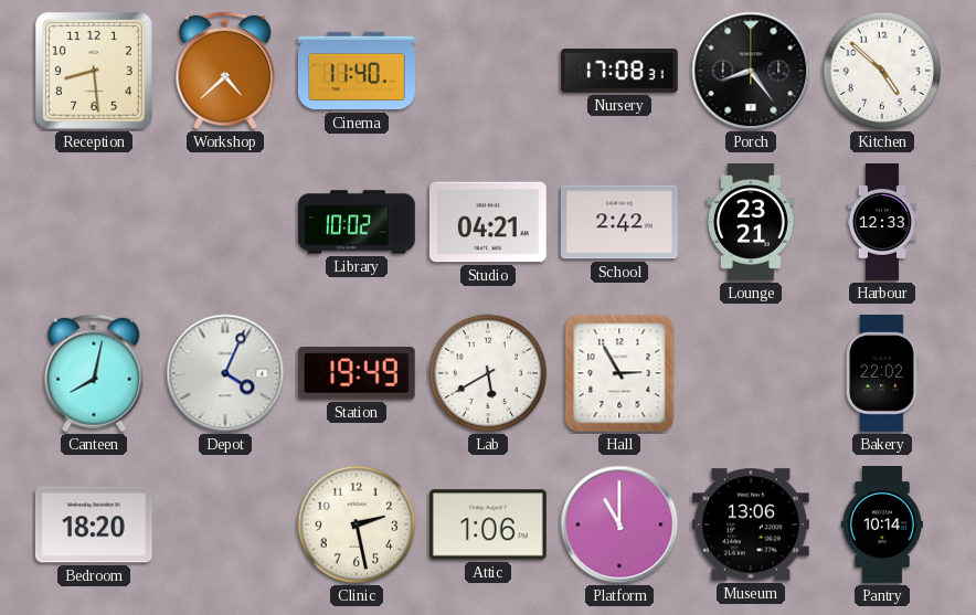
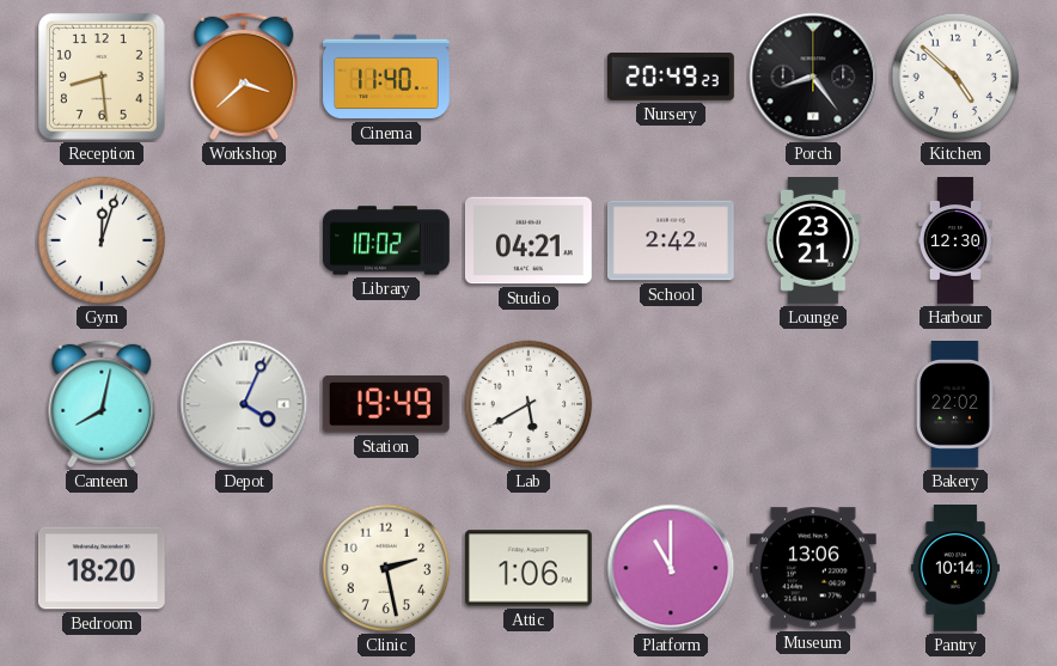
Workshop: 4:38 -> 3:38 (244, 77)
Nursery: 17:08 -> 20:49 (672, 77)
Gym: none -> 12:03 (102, 240)
Harbour: 12:33 -> 12:30 (955, 242)
Hall: 2:55 -> none (619, 373)
